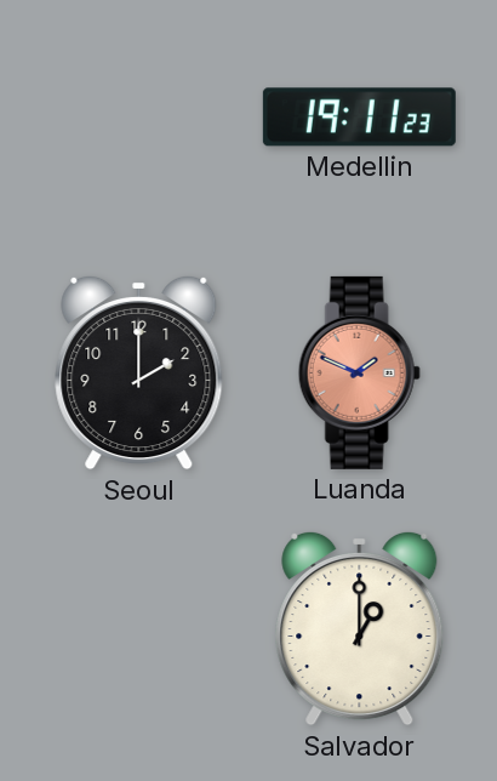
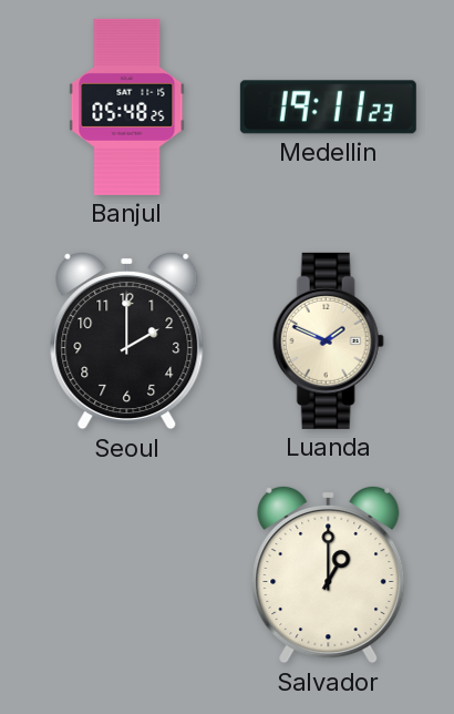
Banjul: none -> 05:48 (127, 106)
Luanda dial: salmon -> cream (328, 340)
